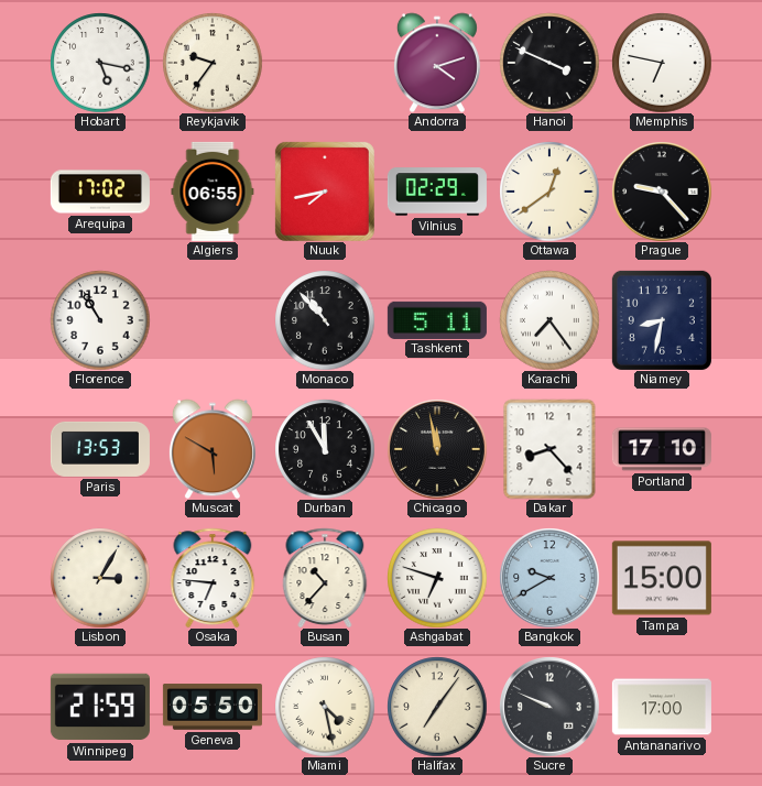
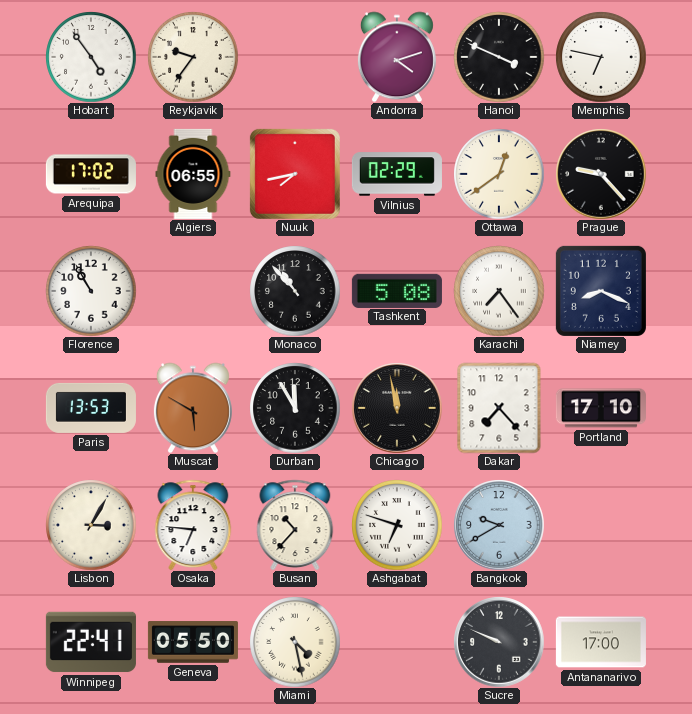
Hobart: 5:17 -> 4:54 (91, 57)
Tashkent: 5:11 -> 5:08 (397, 290)
Niamey: 8:32 -> 8:19 (601, 291)
Dakar: 8:23 -> 7:23 (499, 408)
Tampa: 15:00 -> none (662, 578)
Winnipeg: 21:59 -> 22:41 (91, 642)
Halifax: 7:06 -> none (437, 707)
